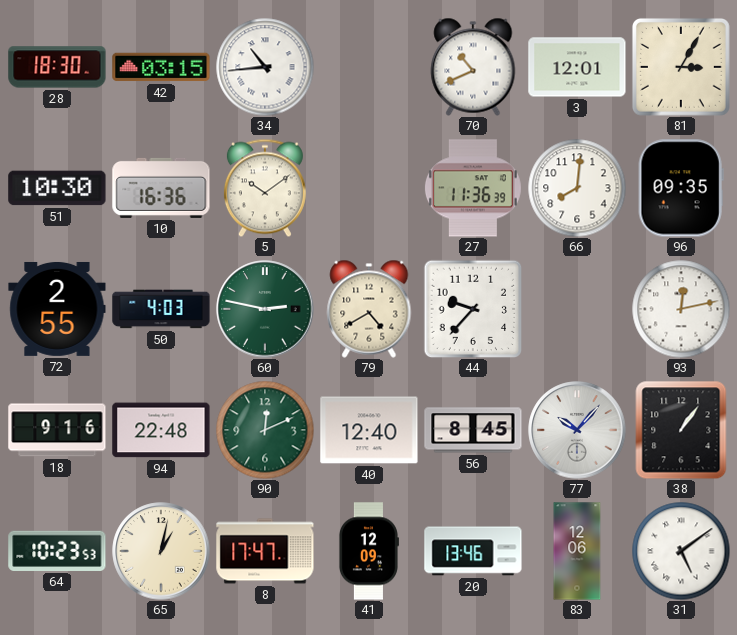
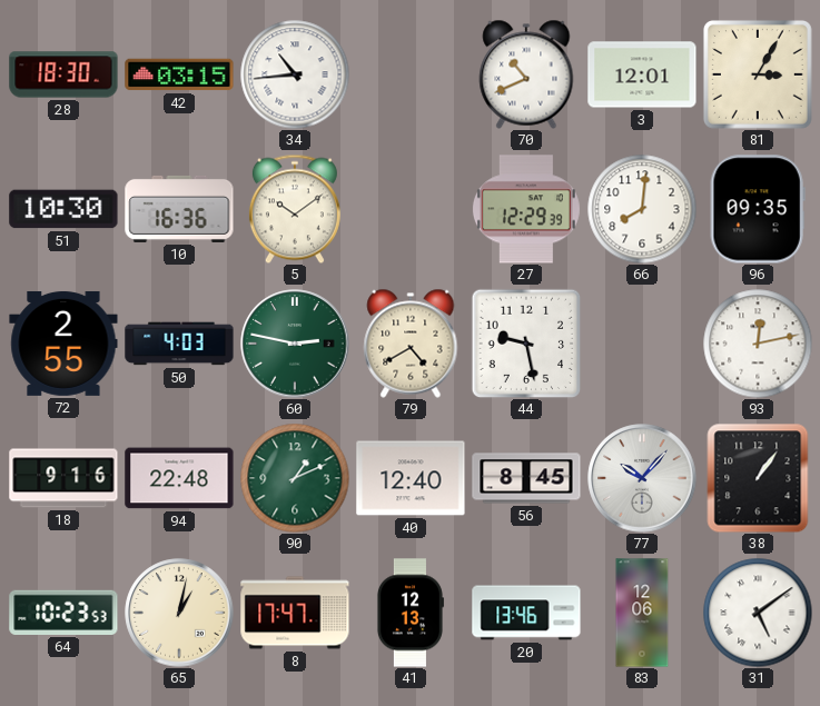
27: 11:36 -> 12:29 (526, 209)
44: 9:37 -> 9:28 (526, 344)
90: 12:11 -> 1:11 (295, 478)
41: 12:09 -> 12:13 (409, 613)
